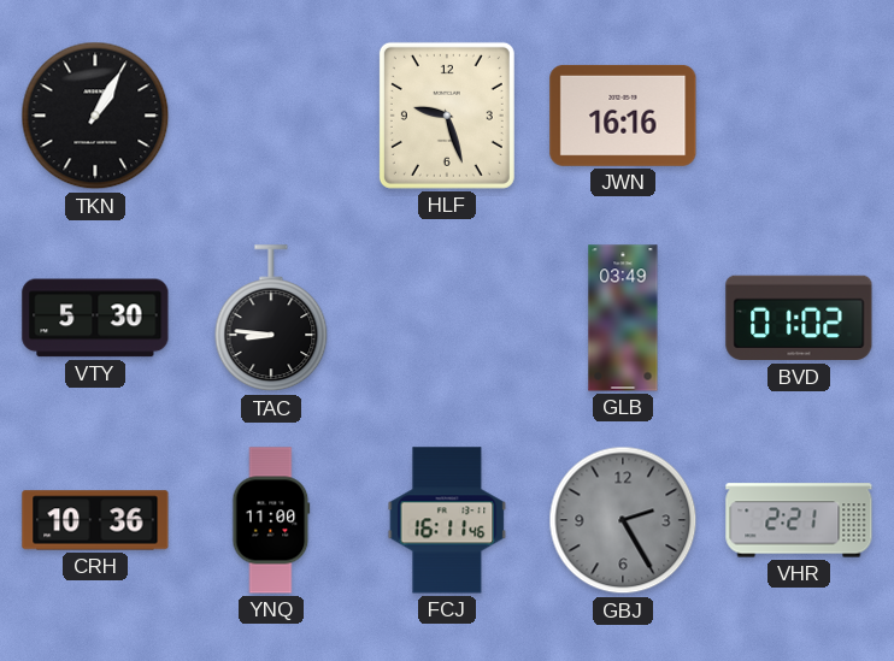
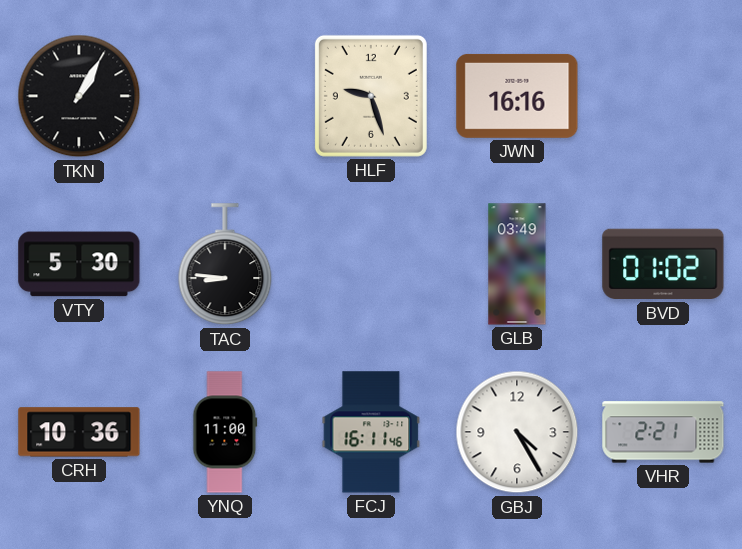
GBJ: 2:25 -> 4:25 (517, 432)
GBJ dial: grey -> white (517, 432)
